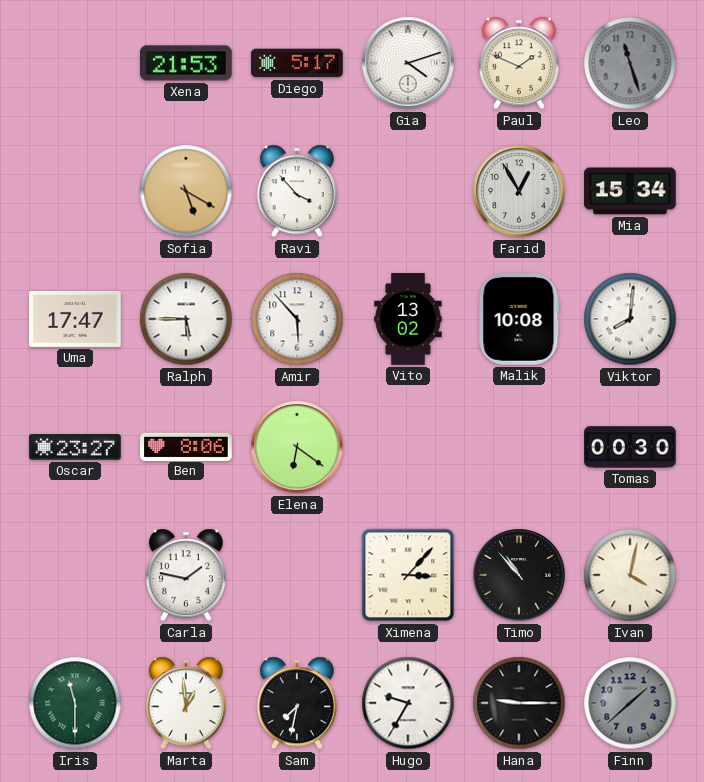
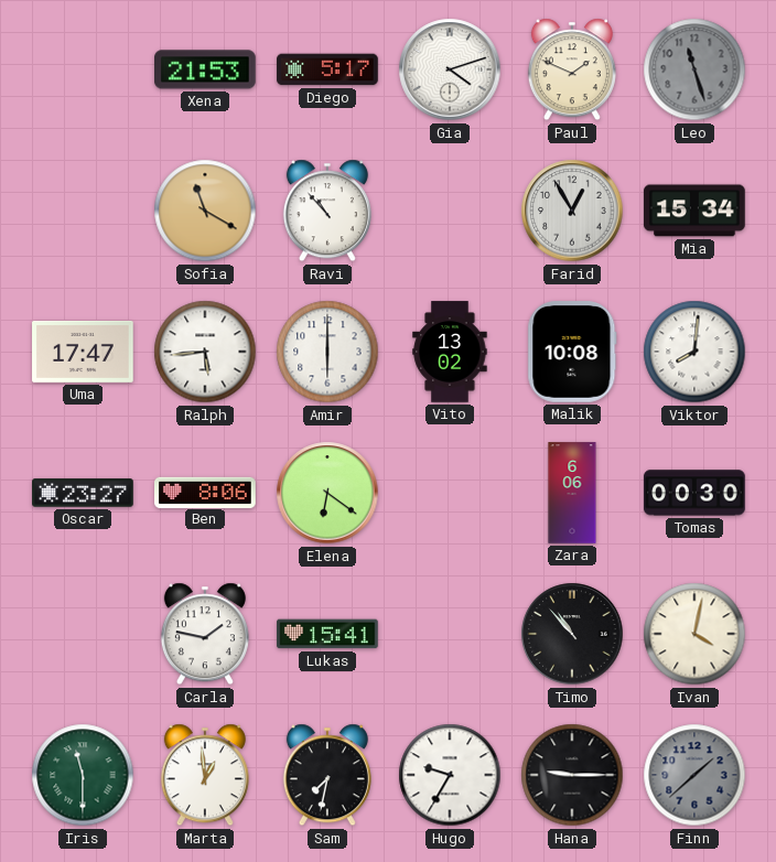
Sofia: 5:20 -> 11:20 (205, 211)
Ravi: 3:53 -> 10:53 (327, 211)
Ralph: 5:45 -> 5:44 (205, 352)
Amir: 5:53 -> 6:00 (327, 352)
Zara: none -> 6:06 (572, 493)
Lukas: none -> 15:41 (327, 634)
Ximena: 3:07 -> none (408, 575)
